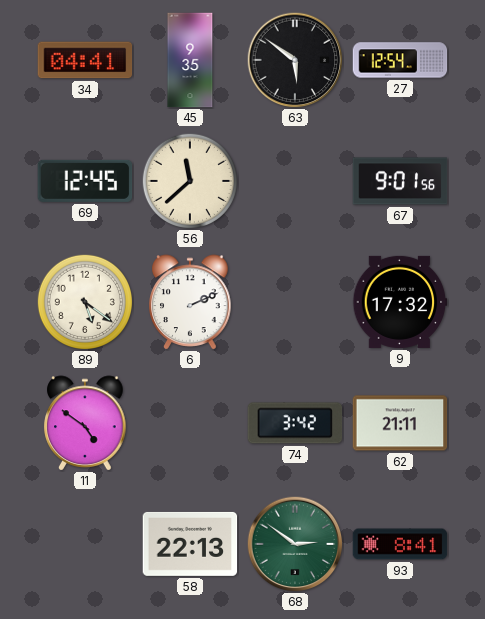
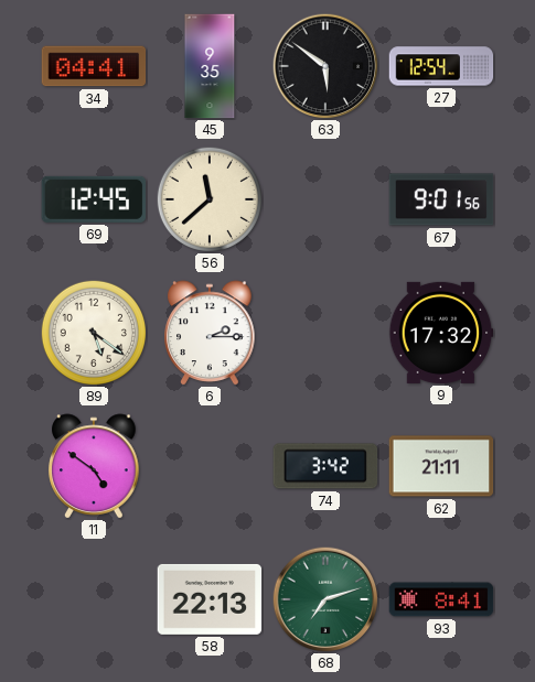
6: 2:11 -> 2:15 (210, 333)
68: 2:51 -> 7:12 (325, 599)
